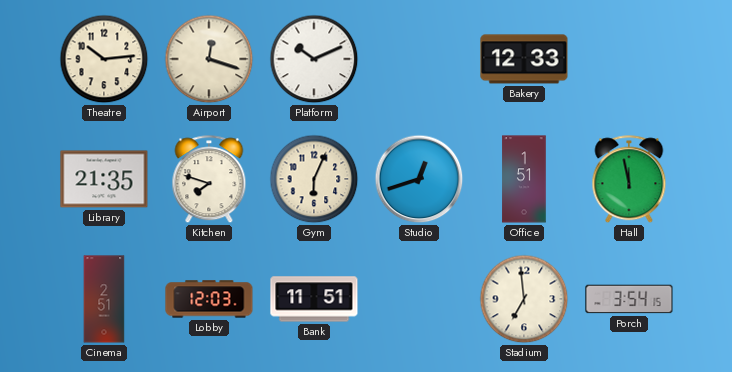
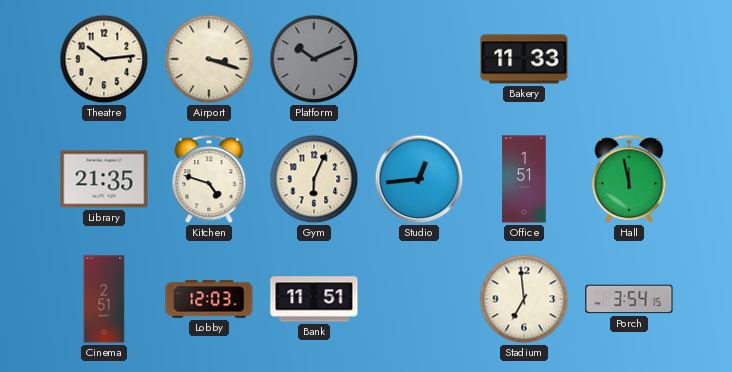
Airport: 12:18 -> 3:18 (209, 59)
Platform dial: white -> grey (314, 59)
Bakery: 12:33 -> 11:33 (524, 59)
Kitchen: 7:48 -> 4:48 (209, 180)
Studio: 12:42 -> 12:44 (419, 179)
